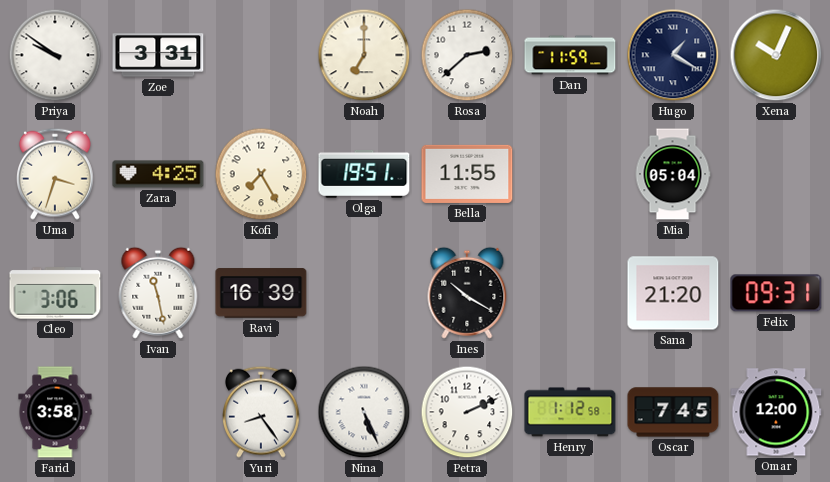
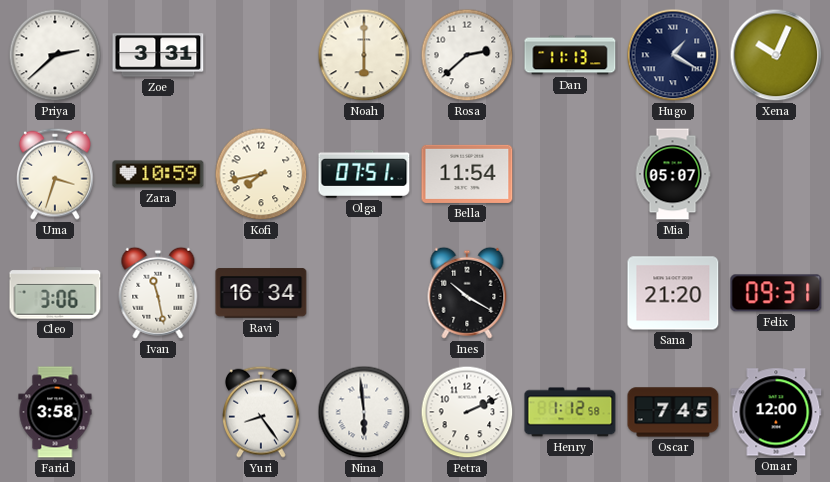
Priya: 9:51 -> 2:38 (55, 55)
Noah: 7:00 -> 6:00 (364, 55)
Dan: 11:59 -> 11:13 (570, 55)
Zara: 4:25 -> 10:59 (158, 174)
Kofi: 7:25 -> 7:43 (261, 174)
Olga: 19:51 -> 07:51 (364, 174)
Bella: 11:55 -> 11:54 (467, 174)
Mia: 05:04 -> 05:07 (673, 174)
Ravi: 16:39 -> 16:34 (261, 293)
Nina: 5:26 -> 5:59 (364, 412)
